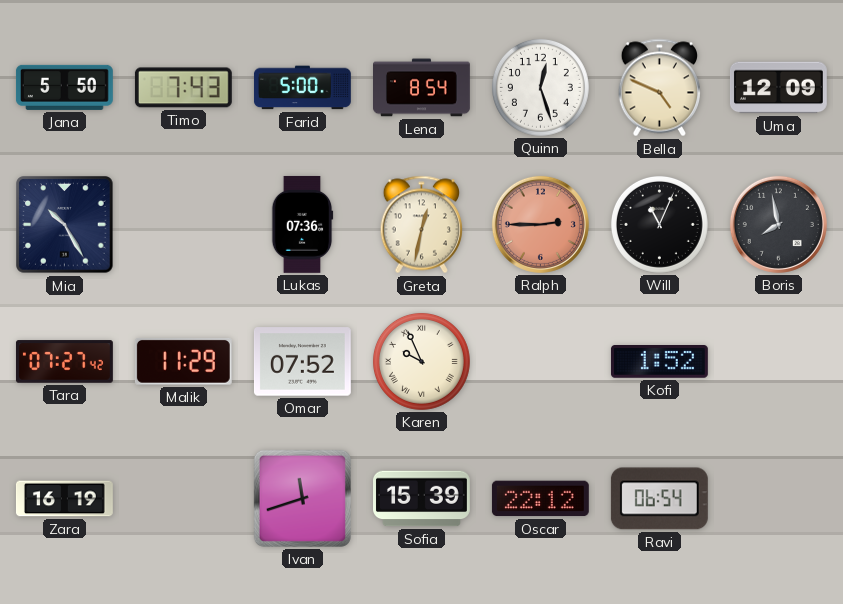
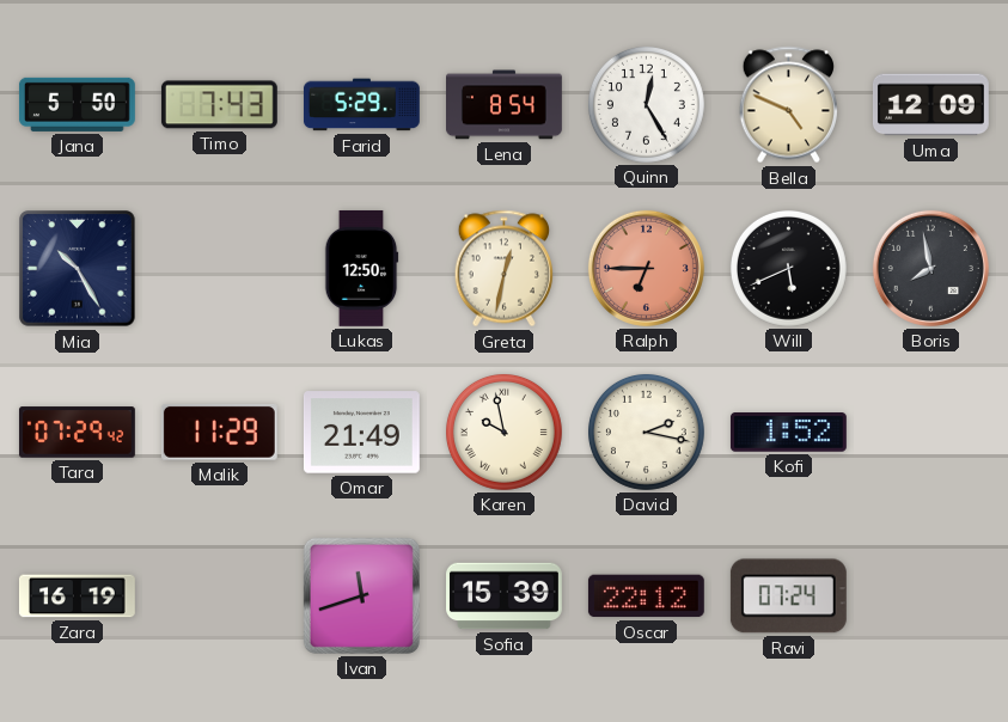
Farid: 5:00 -> 5:29 (361, 105)
Quinn: 12:27 -> 12:25 (646, 104)
Lukas: 07:36 -> 12:50 (361, 268)
Ralph: 2:45 -> 6:45 (646, 268)
Will: 11:04 -> 5:41 (788, 268)
Tara: 07:27 -> 07:29 (78, 433)
Omar: 07:52 -> 21:49 (361, 433)
Karen: 9:56 -> 9:58 (503, 432)
David: none -> 2:17 (646, 432)
Ravi: 06:54 -> 07:24 (788, 596)
